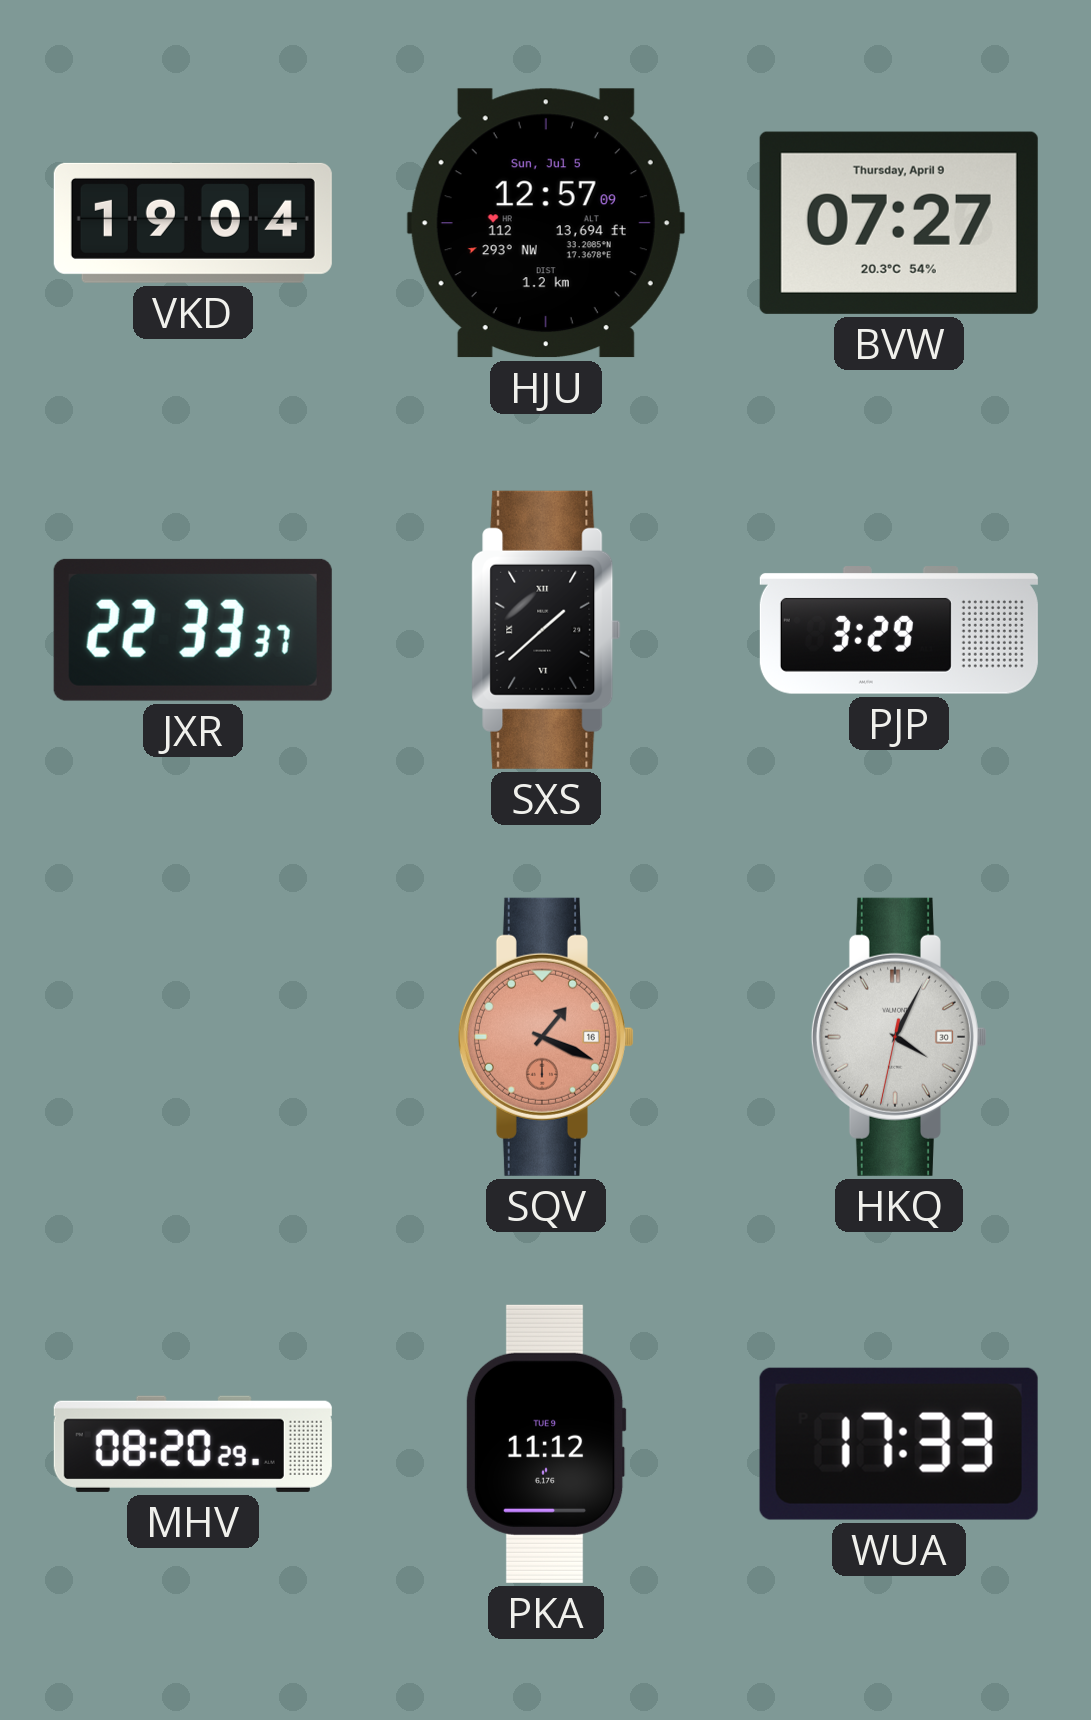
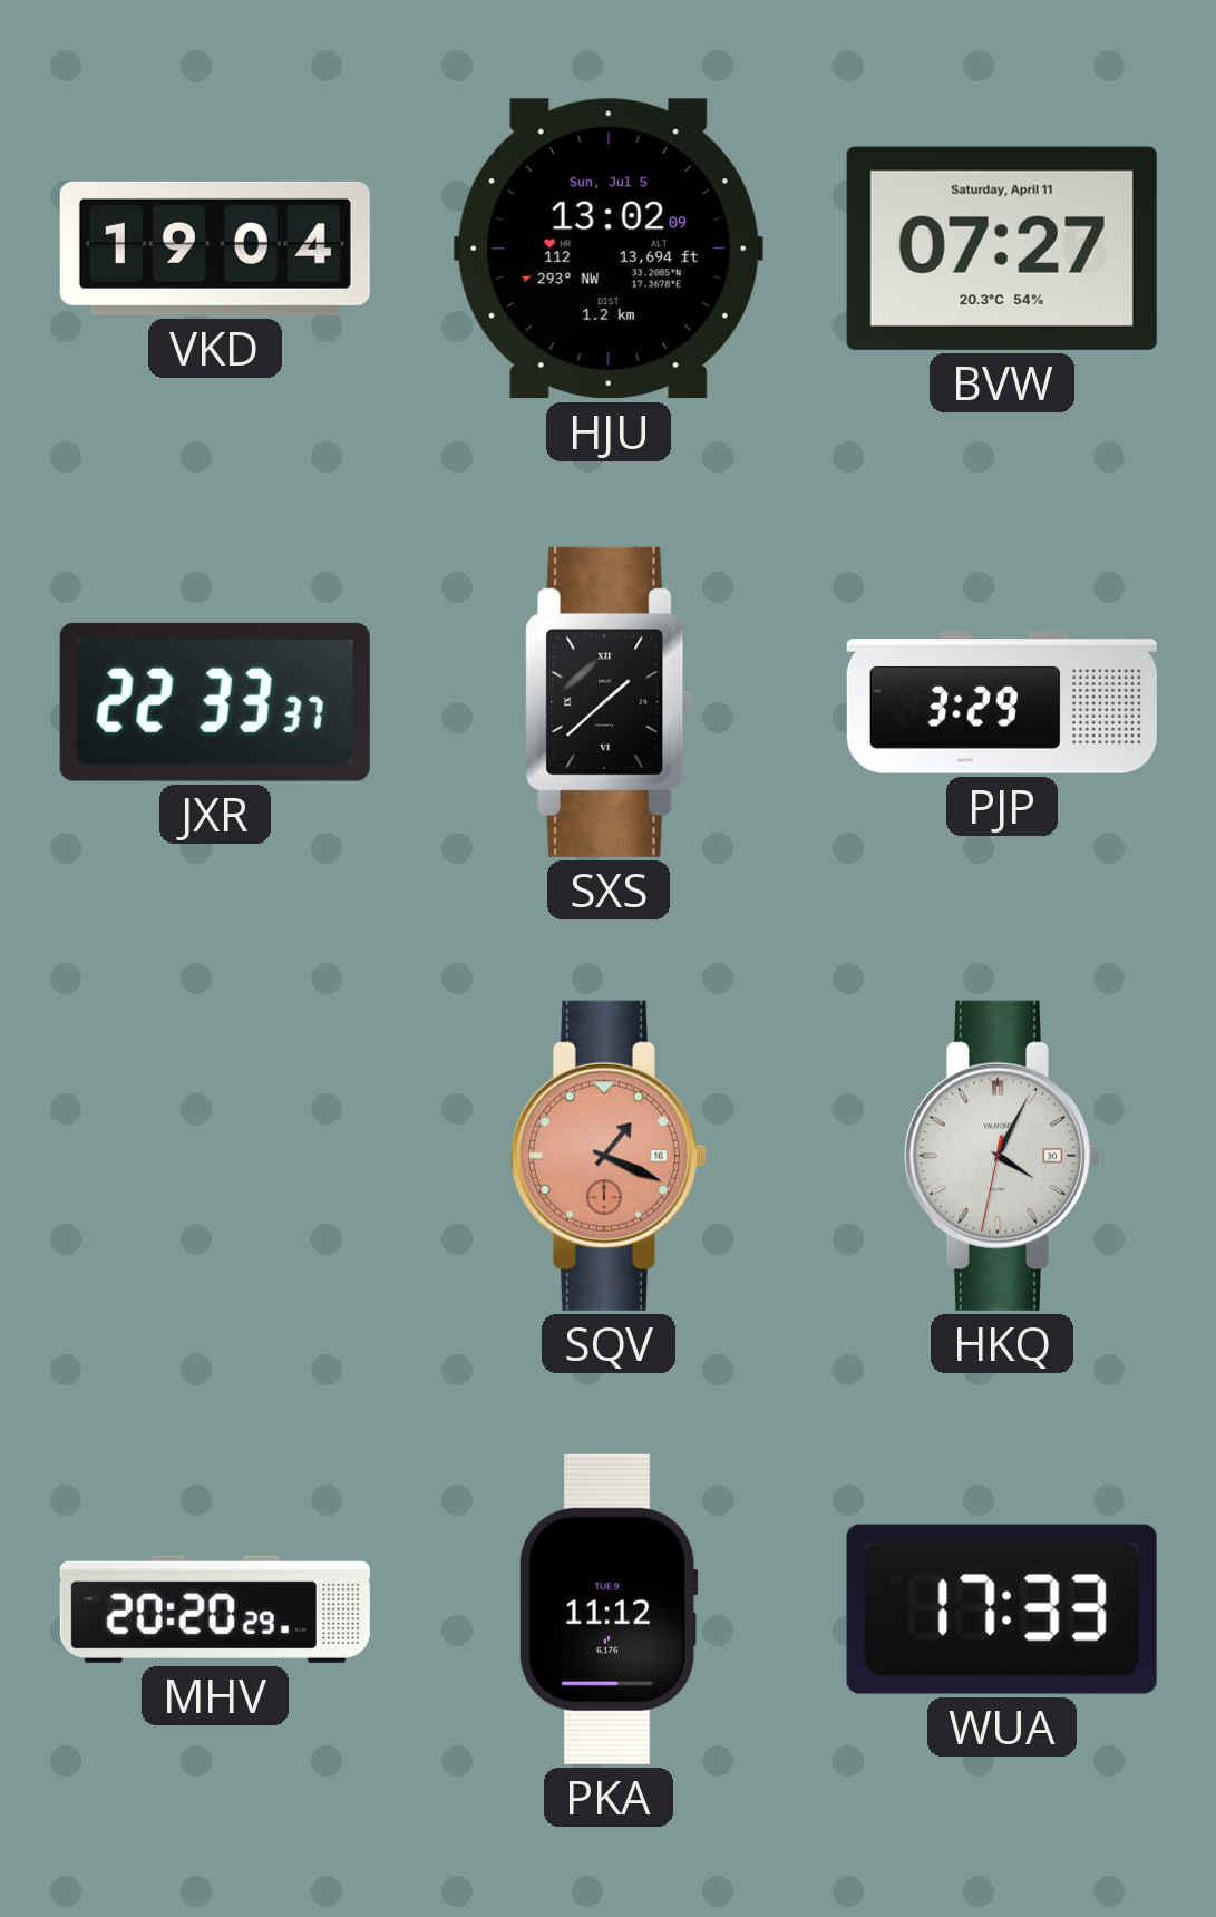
HJU: 12:57 -> 13:02 (609, 249)
BVW date: Thursday, April 9 -> Saturday, April 11 (1002, 249)
MHV: 08:20 -> 20:20 (215, 1609)
